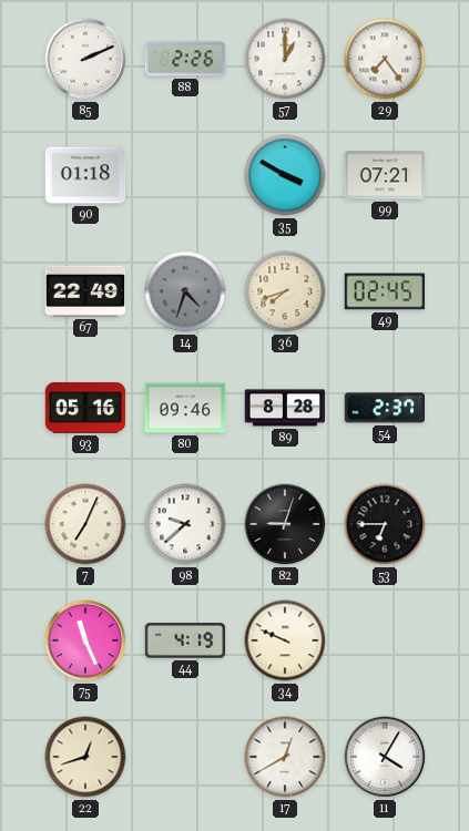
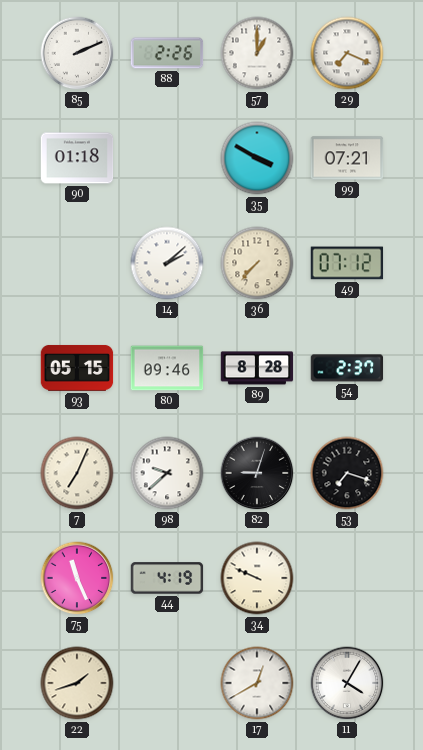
29: 7:24 -> 7:19 (347, 53)
67: 22:49 -> none (85, 291)
14: 4:33 -> 2:08 (167, 263)
14 dial: grey -> white (167, 263)
36: 7:42 -> 7:37 (257, 263)
49: 02:45 -> 07:12 (347, 263)
93: 05:16 -> 05:15 (77, 368)
53: 6:45 -> 7:18 (347, 473)
22: 12:42 -> 1:42 (77, 683)
